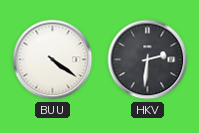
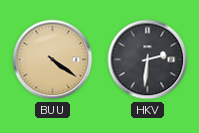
BUU dial: white -> champagne (53, 60)
